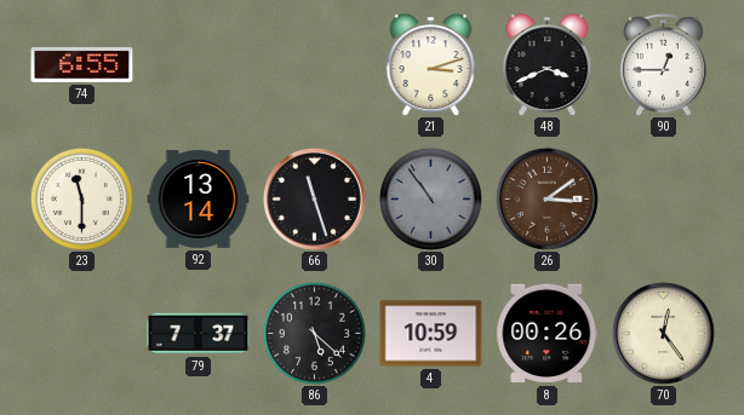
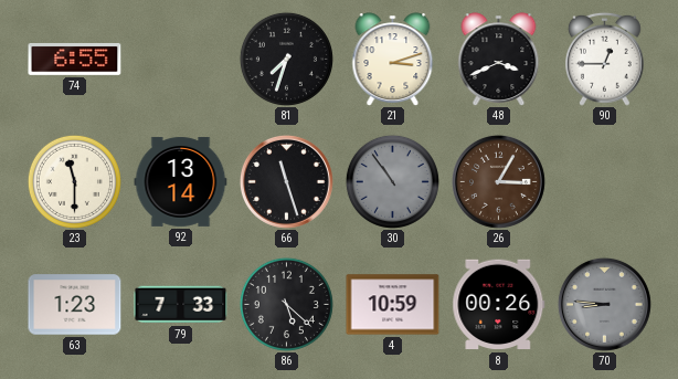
81: none -> 7:33 (286, 59)
26: 3:09 -> 3:05 (498, 181)
63: none -> 1:23 (75, 305)
79: 7:37 -> 7:33 (181, 305)
70: 12:24 -> 8:46 (604, 304)
70 dial: cream -> grey (604, 304)
